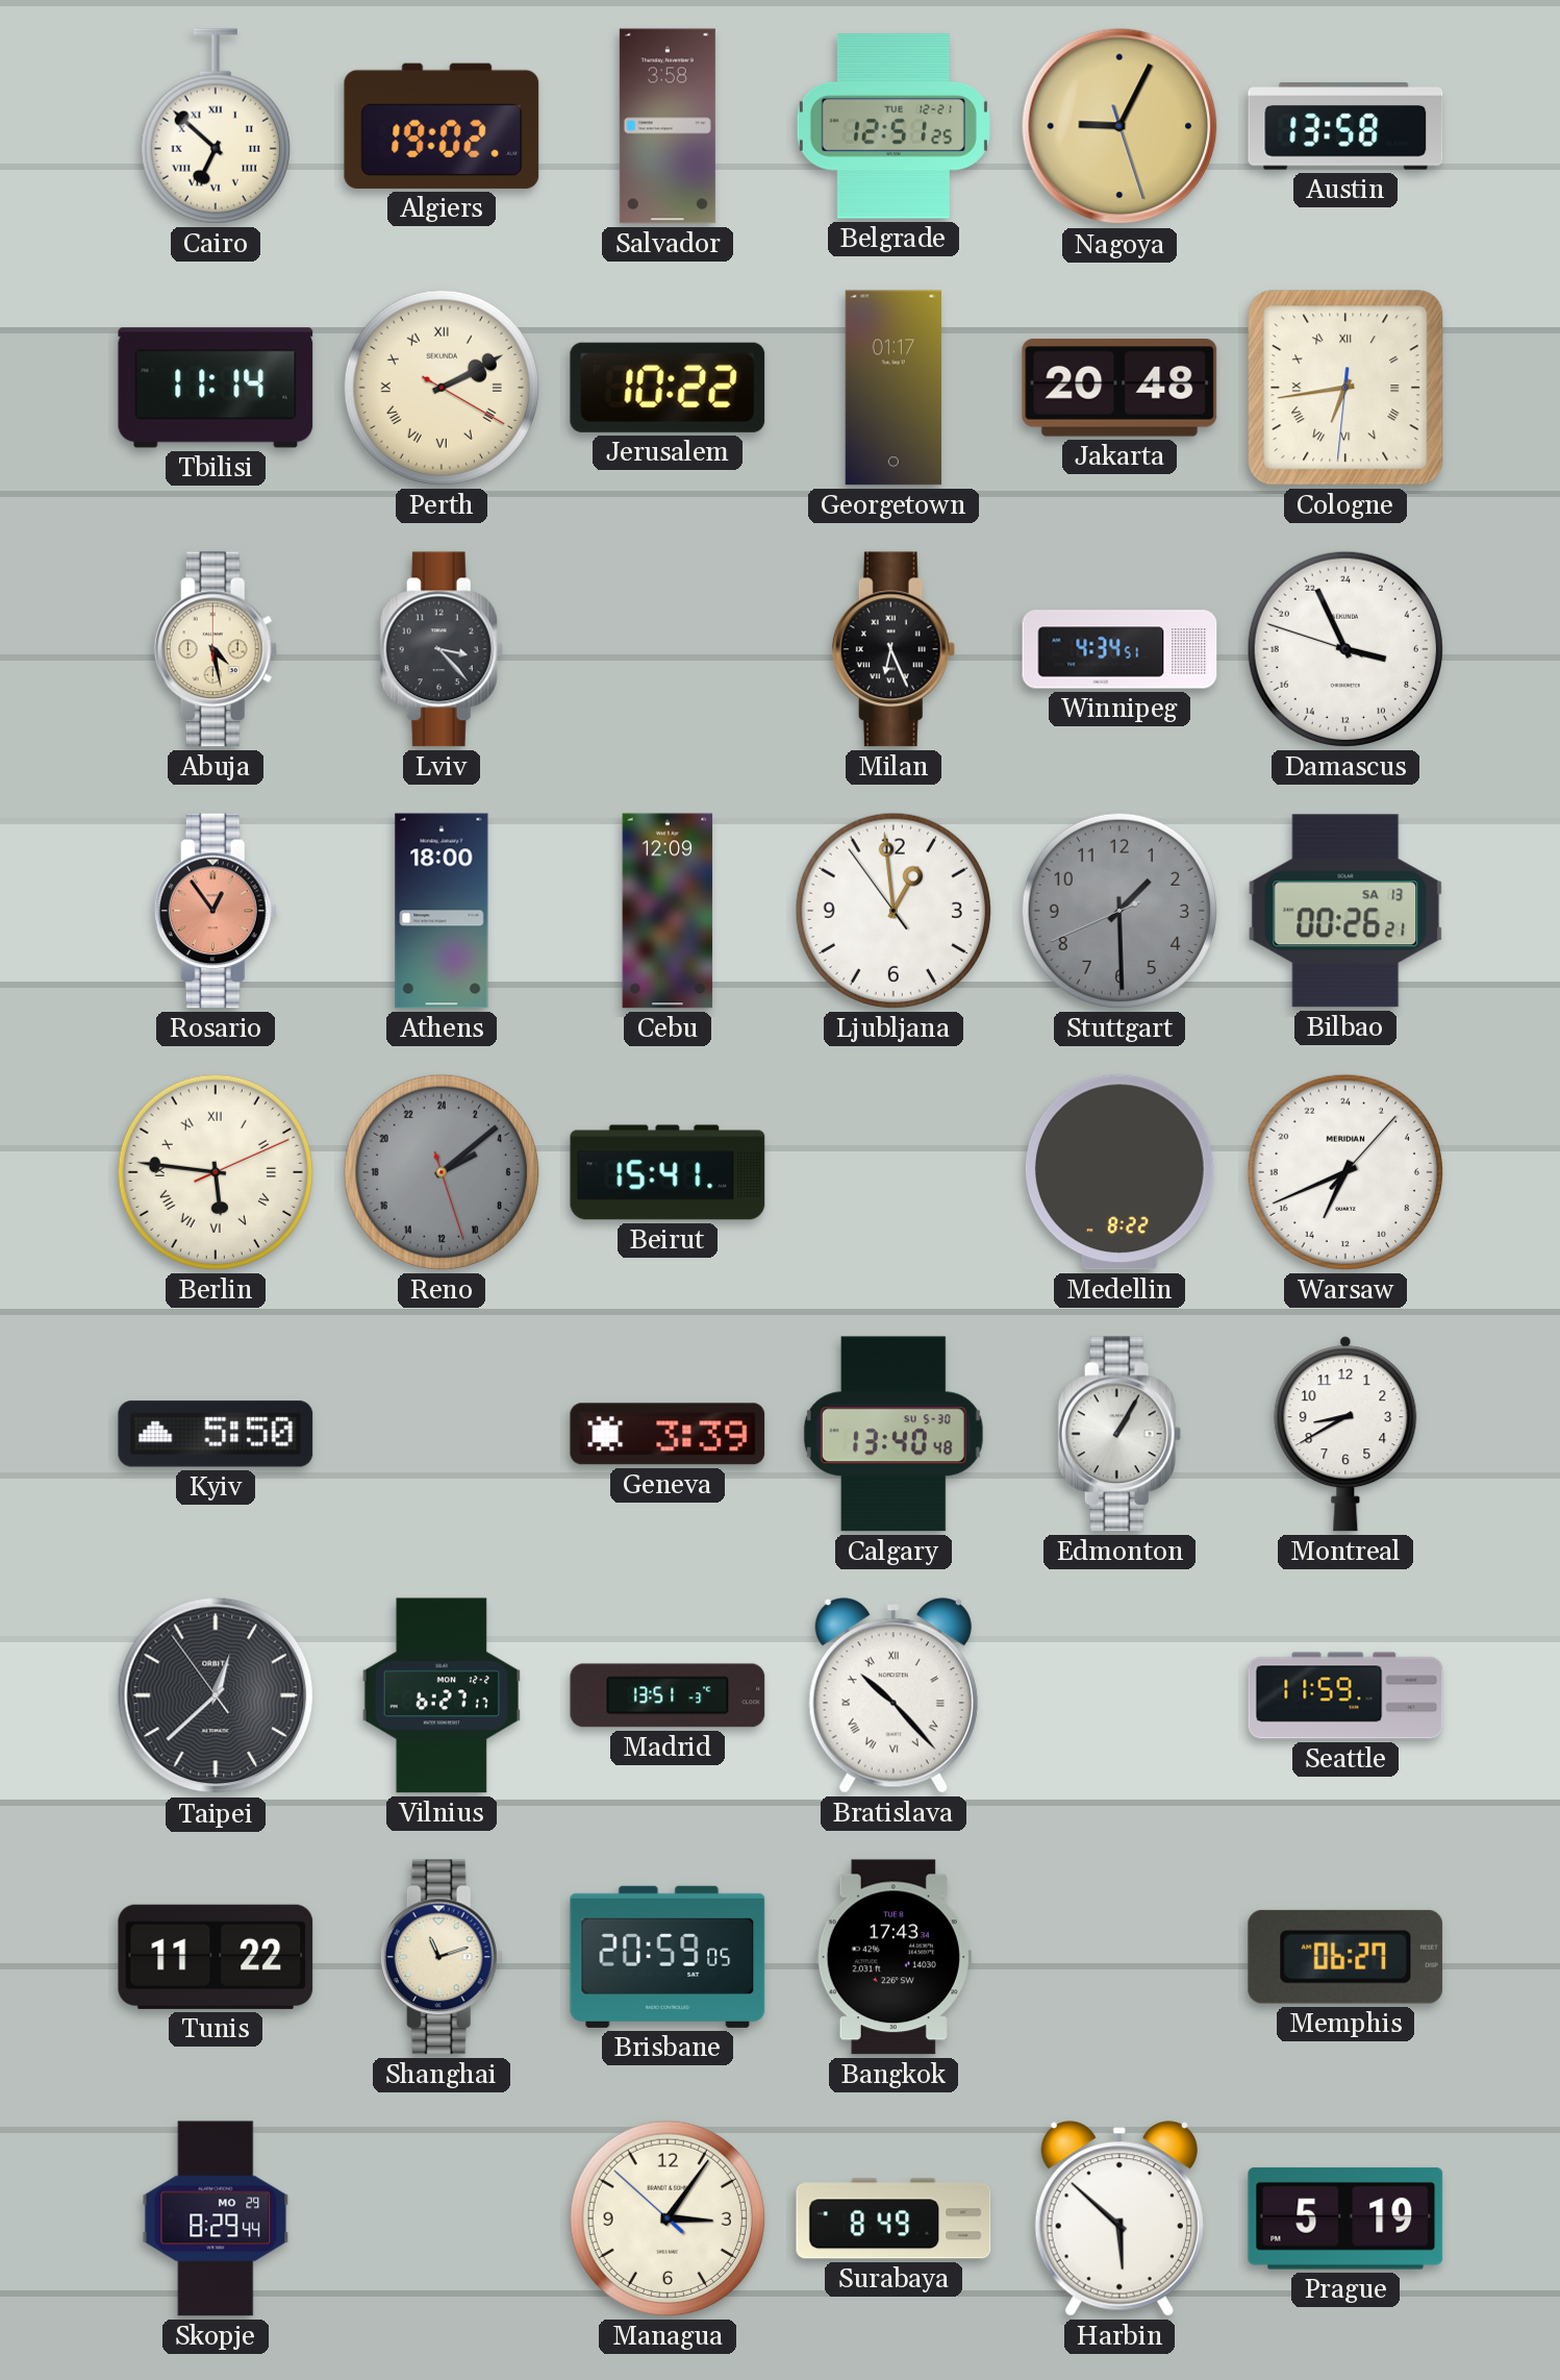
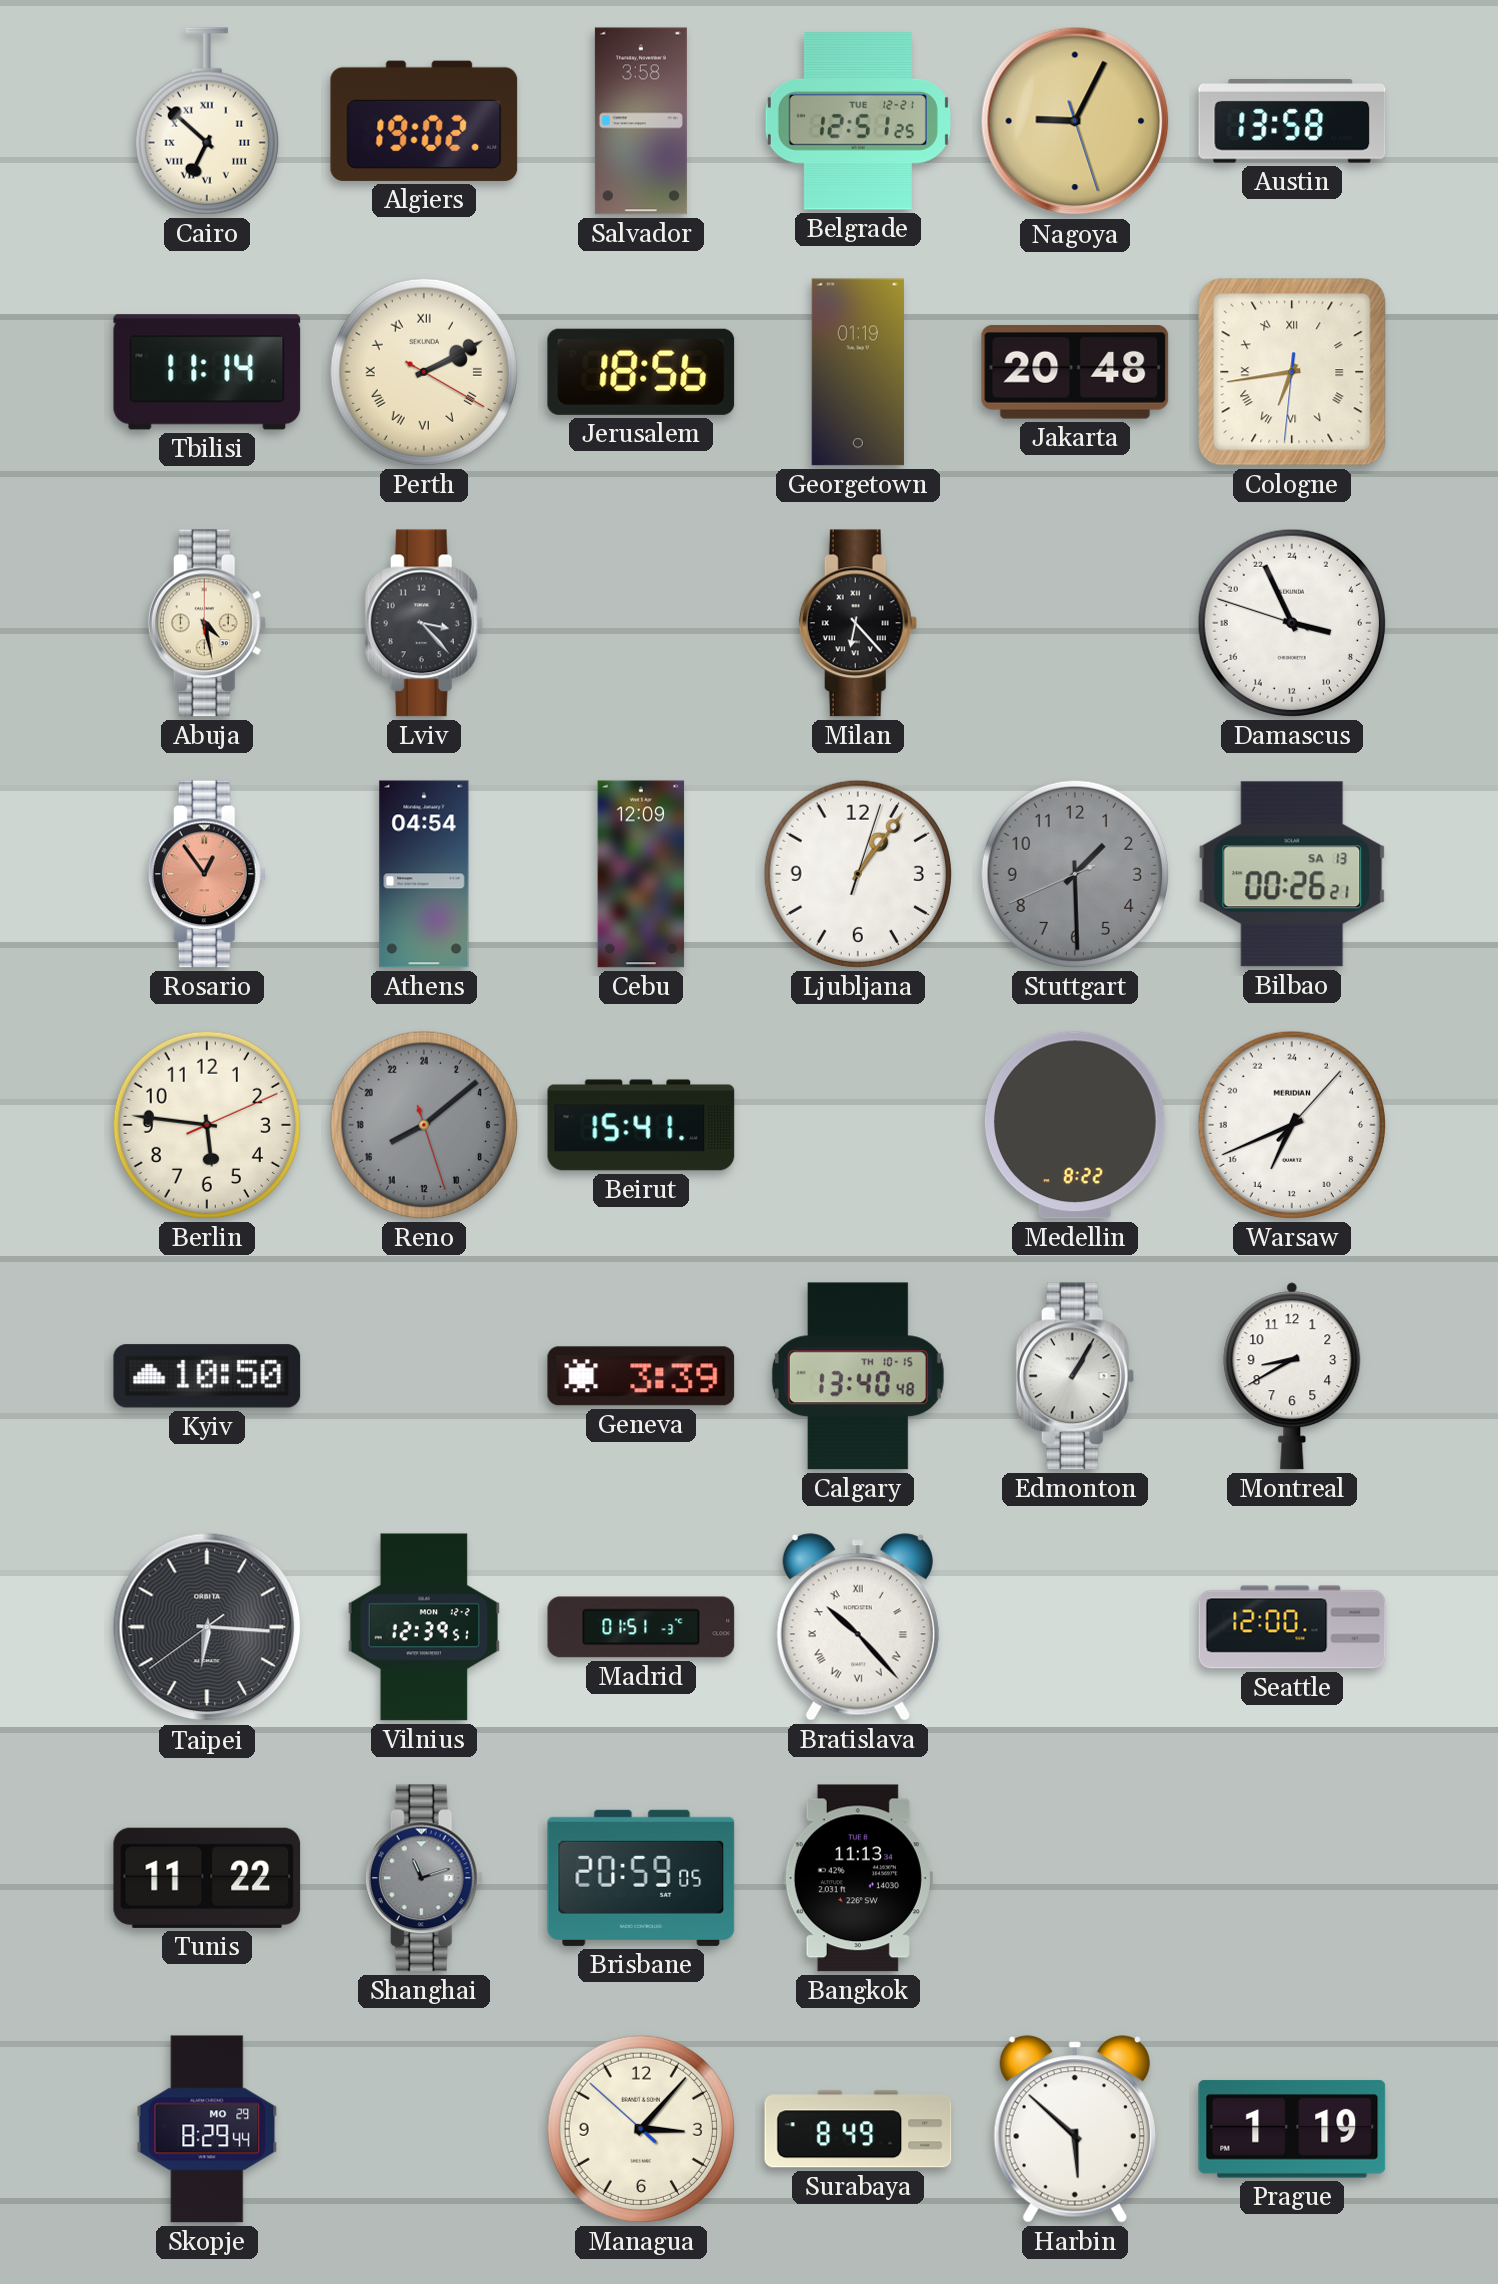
Jerusalem: 10:22 -> 18:56 (641, 372)
Georgetown: 01:17 -> 01:19 (857, 372)
Milan: 6:26 -> 6:23 (858, 623)
Winnipeg: 4:34 -> none (1119, 649)
Athens: 18:00 -> 04:54 (424, 874)
Ljubljana: 12:58 -> 1:06 (858, 874)
Berlin numerals: Roman -> Arabic (207, 1125)
Reno: 4:08 -> 16:08 (424, 1125)
Kyiv: 5:50 -> 10:50 (207, 1376)
Calgary date: SU 5-30 -> TH 10-15 (858, 1376)
Taipei: 12:37 -> 6:15 (207, 1627)
Vilnius: 6:27 -> 12:39 (424, 1627)
Madrid: 13:51 -> 01:51 (641, 1627)
Seattle: 11:59 -> 12:00 (1292, 1627)
Shanghai dial: cream -> grey (424, 1878)
Bangkok: 17:43 -> 11:13 (858, 1878)
Memphis: 06:27 -> none (1345, 1957)
Managua: 3:05 -> 3:06 (641, 2129)
Prague: 5:19 -> 1:19 (1292, 2129)
